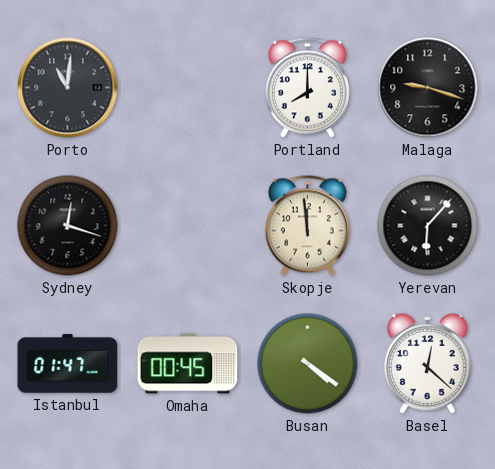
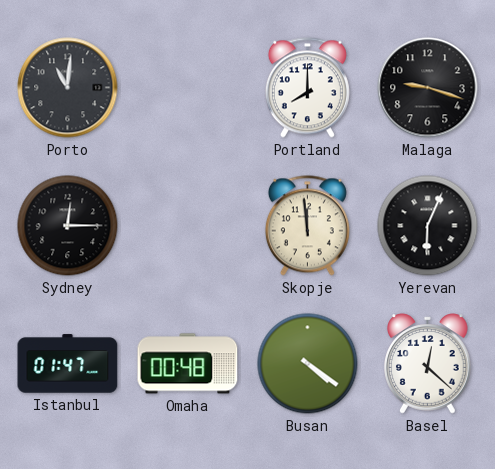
Sydney: 12:18 -> 12:15 (68, 226)
Yerevan: 6:07 -> 6:04 (428, 226)
Omaha: 00:45 -> 00:48 (188, 364)
